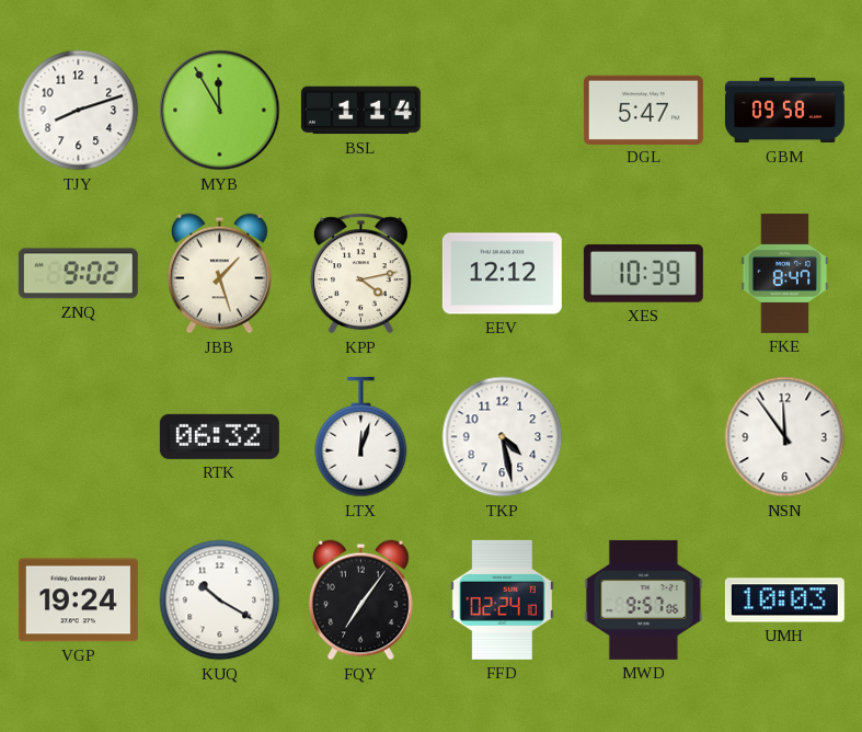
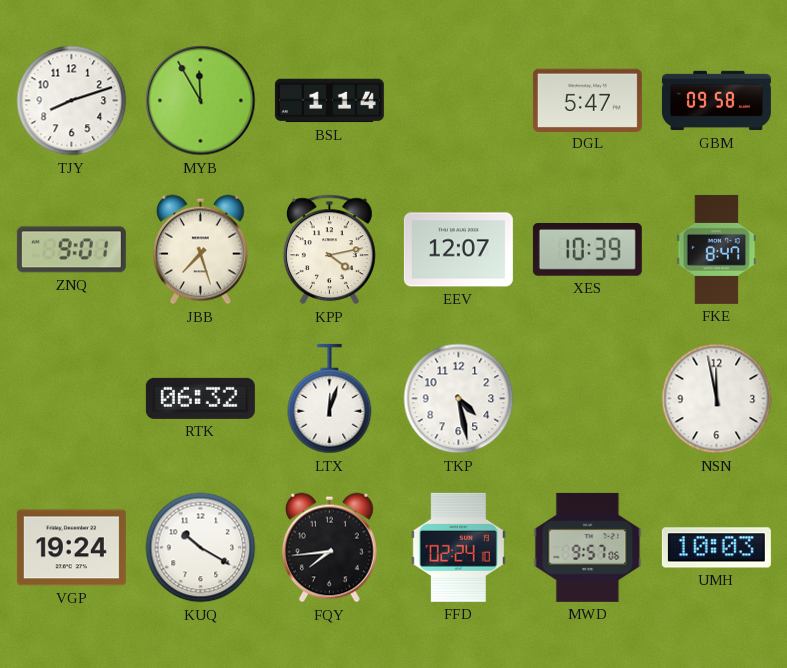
ZNQ: 9:02 -> 9:01 (71, 250)
JBB: 1:27 -> 7:27 (200, 250)
EEV: 12:12 -> 12:07 (458, 250)
NSN: 11:54 -> 11:58 (717, 399)
FQY: 7:06 -> 7:44 (329, 548)
